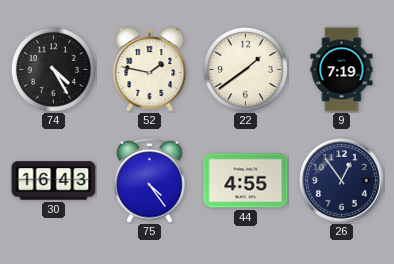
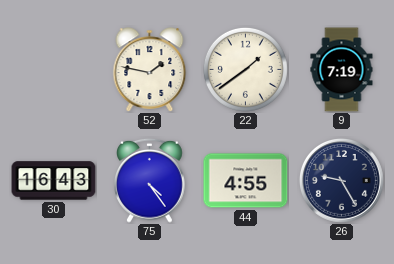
74: 4:25 -> none (53, 69)
26: 12:54 -> 9:25 (341, 180)
